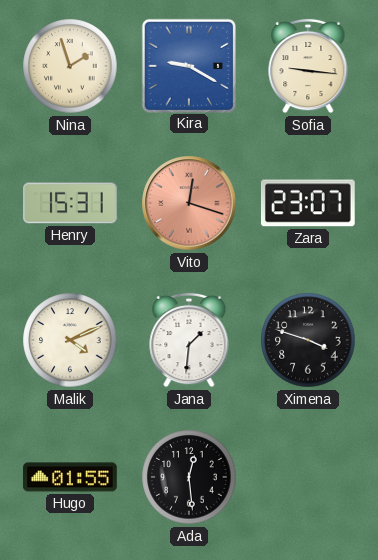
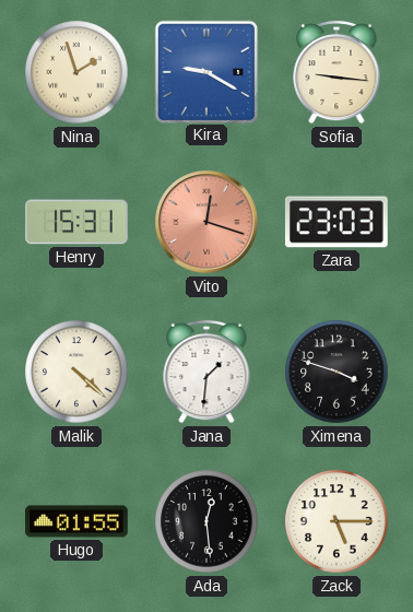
Zara: 23:07 -> 23:03 (337, 222)
Malik: 4:11 -> 4:22 (76, 372)
Zack: none -> 5:15 (337, 521)
